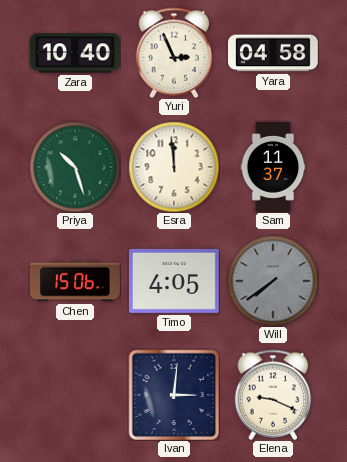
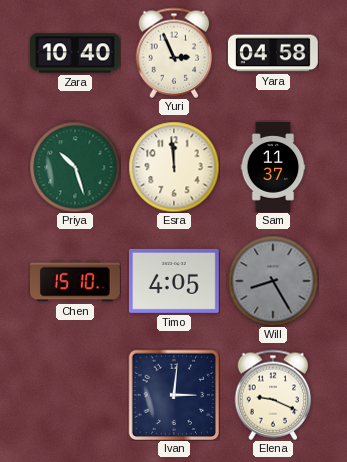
Chen: 15:06 -> 15:10 (76, 281)
Will: 7:39 -> 8:25 (273, 281)
